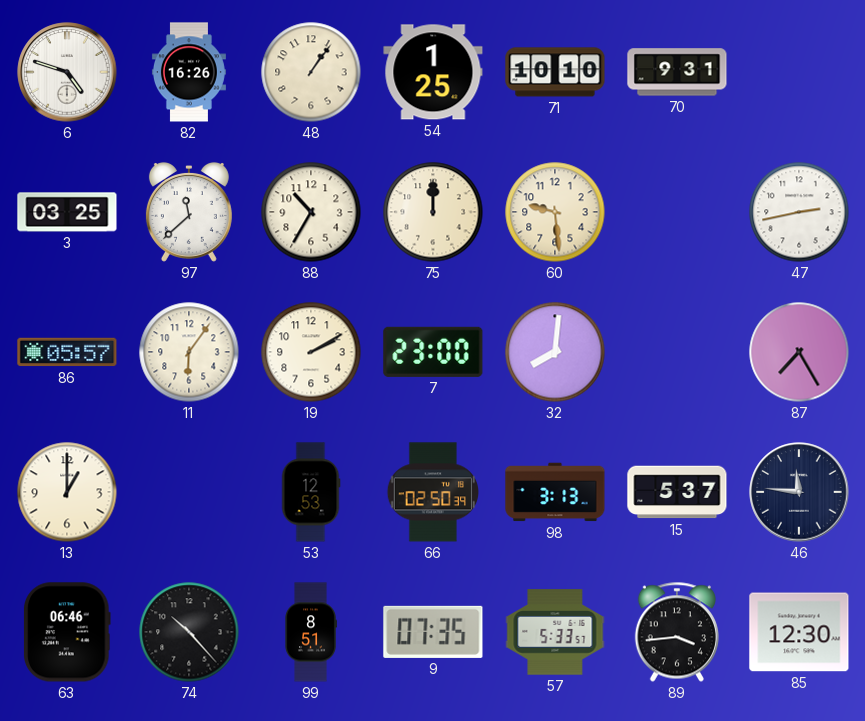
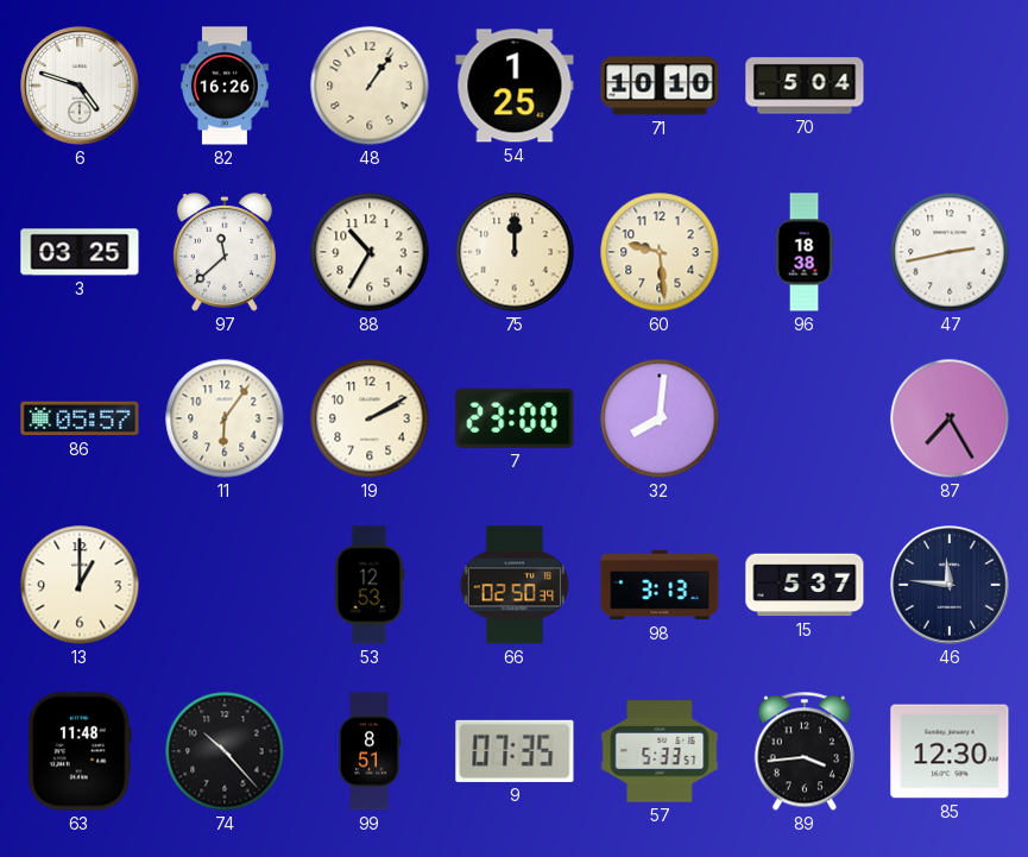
70: 9:31 -> 5:04 (805, 86)
96: none -> 18:38 (805, 252)
63: 06:46 -> 11:48 (81, 751)
